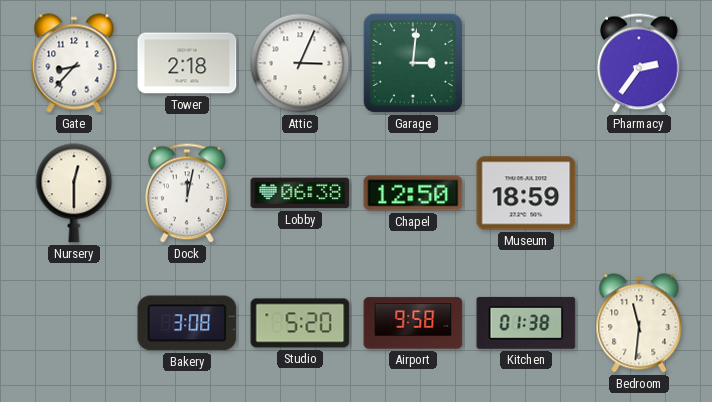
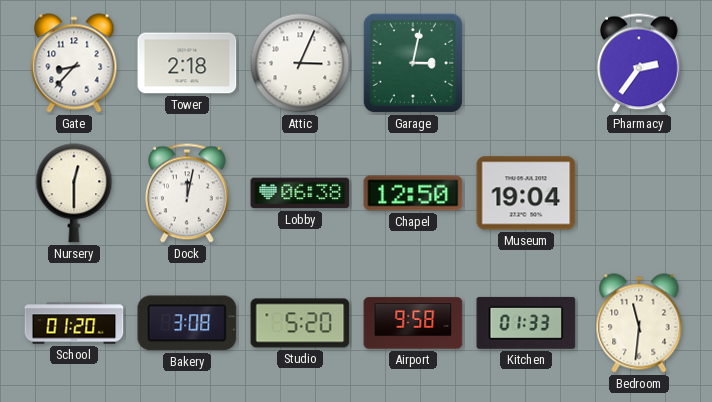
Garage: 3:01 -> 3:02 (413, 63)
Museum: 18:59 -> 19:04 (526, 193)
School: none -> 01:20 (74, 323)
Kitchen: 01:38 -> 01:33 (526, 323)
